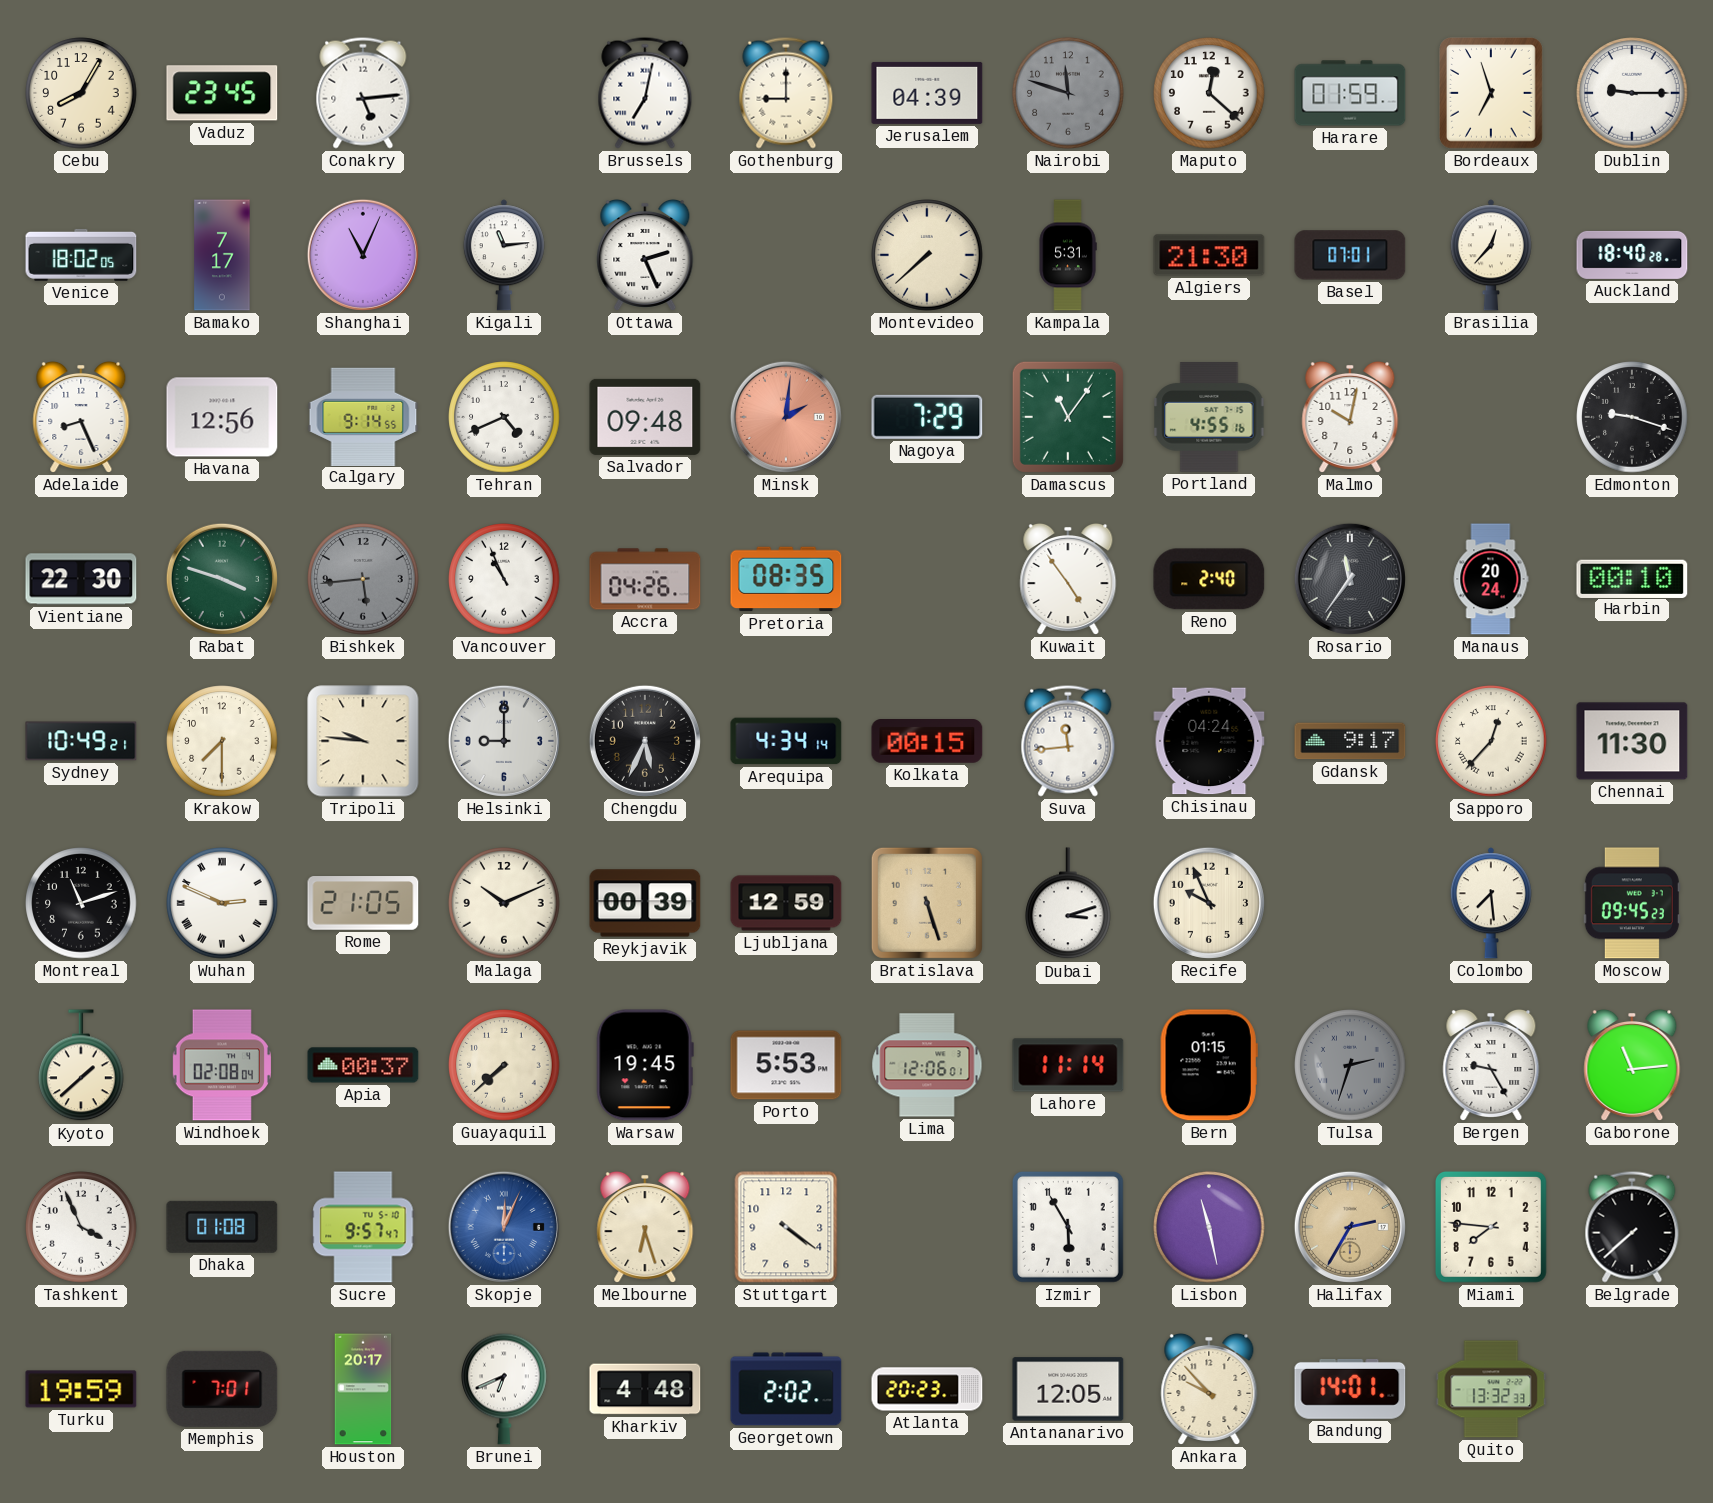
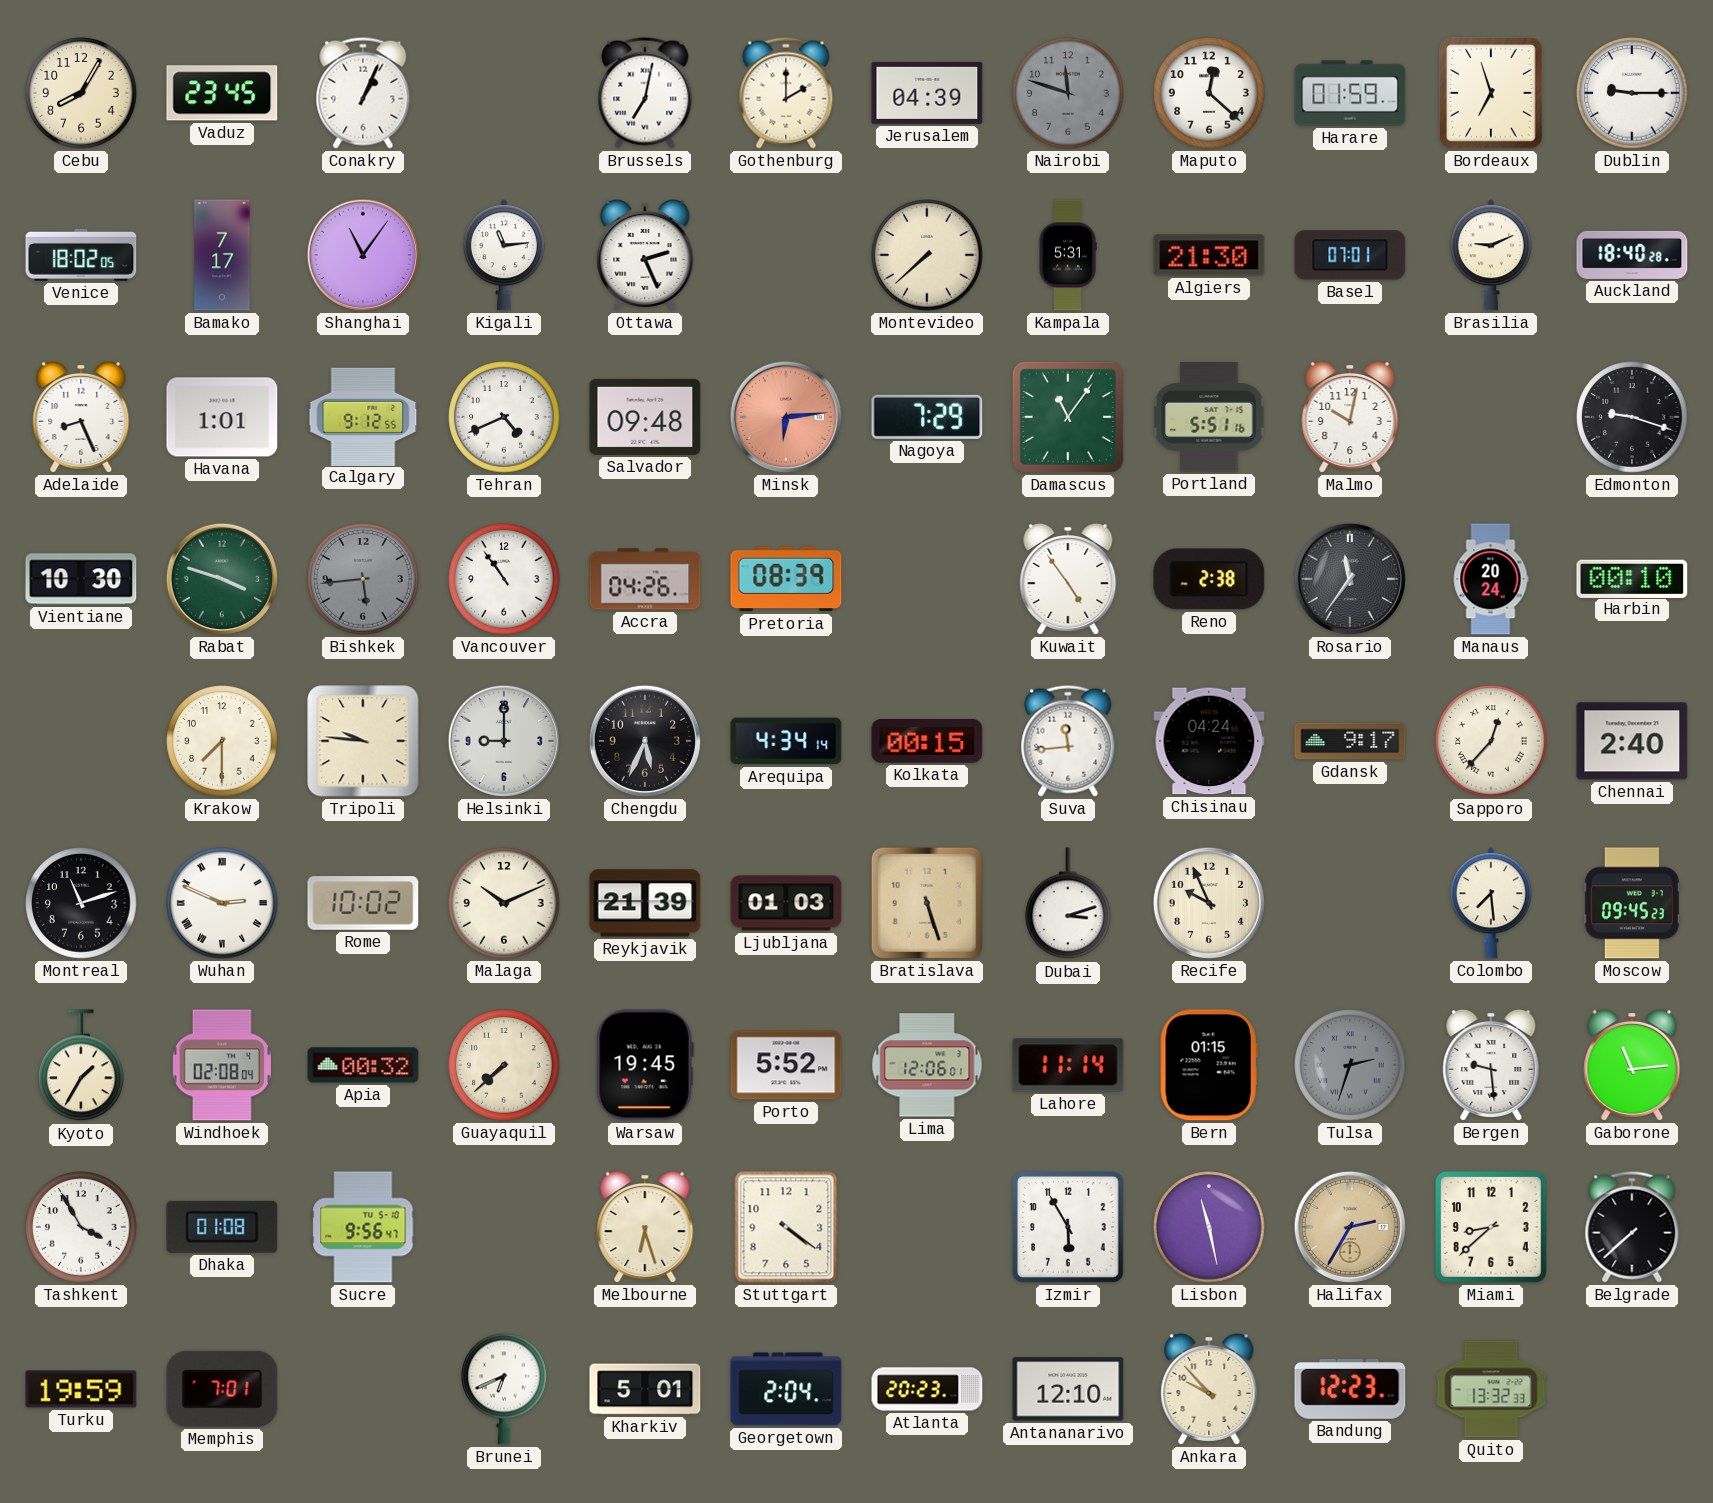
Conakry: 5:14 -> 1:04 (363, 93)
Gothenburg: 9:00 -> 2:00 (786, 93)
Shanghai: 11:04 -> 11:06 (363, 255)
Brasilia: 12:37 -> 9:11 (1491, 255)
Havana: 12:56 -> 1:01 (222, 417)
Calgary: 9:14 -> 9:12 (363, 416)
Minsk: 2:01 -> 6:14 (786, 417)
Portland: 4:55 -> 5:51 (1209, 417)
Vientiane: 22:30 -> 10:30 (81, 579)
Vancouver: 10:56 -> 10:54 (504, 579)
Pretoria: 08:35 -> 08:39 (786, 579)
Reno: 2:40 -> 2:38 (1209, 579)
Sydney: 10:49 -> none (81, 741)
Chennai: 11:30 -> 2:40 (1632, 741)
Rome: 21:05 -> 10:02 (363, 903)
Reykjavik: 00:39 -> 21:39 (645, 903)
Ljubljana: 12:59 -> 01:03 (786, 903)
Kyoto: 1:38 -> 1:35 (81, 1066)
Apia: 00:37 -> 00:32 (363, 1065)
Porto: 5:53 -> 5:52 (786, 1065)
Bergen: 9:25 -> 9:29 (1491, 1065)
Tashkent: 3:56 -> 3:55 (81, 1227)
Sucre: 9:57 -> 9:56 (363, 1227)
Skopje: 12:04 -> none (504, 1227)
Miami: 7:46 -> 8:38 (1492, 1228)
Houston: 20:17 -> none (363, 1389)
Kharkiv: 4:48 -> 5:01 (645, 1389)
Georgetown: 2:02 -> 2:04 (786, 1389)
Antananarivo: 12:05 -> 12:10 (1068, 1389)
Bandung: 14:01 -> 12:23 (1350, 1389)
